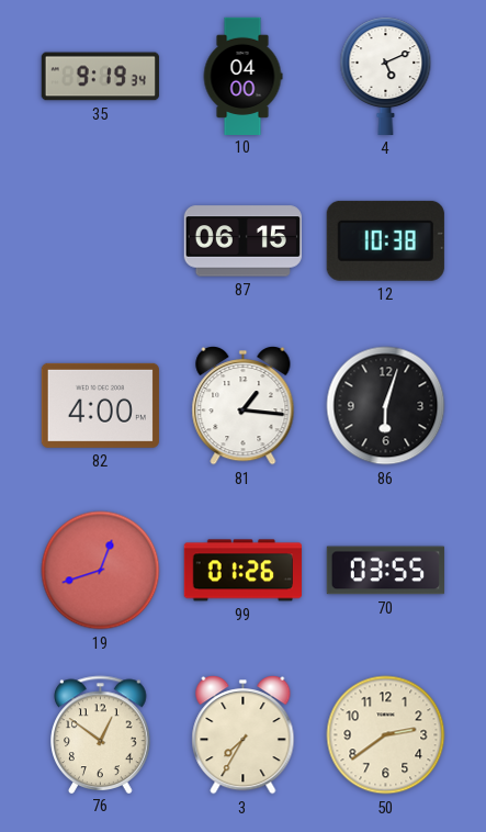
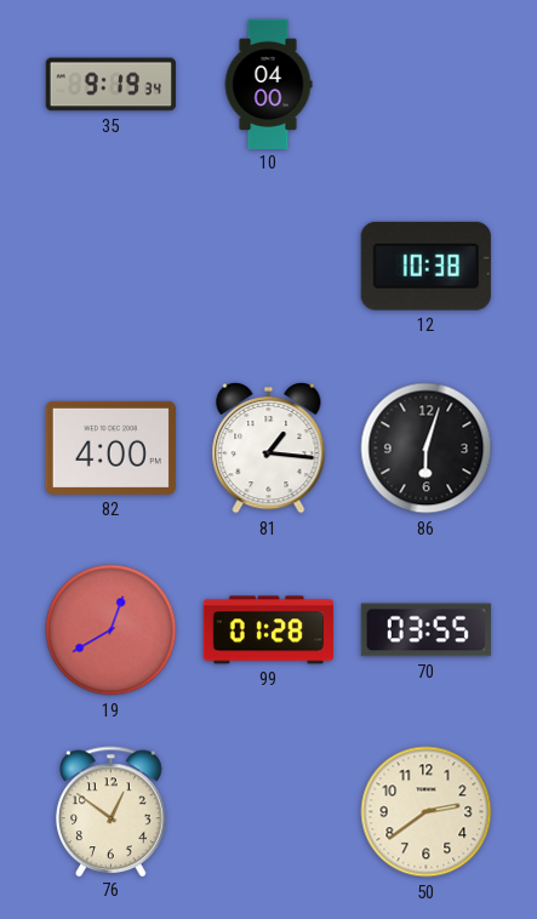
4: 5:11 -> none (386, 76)
87: 06:15 -> none (242, 241)
19: 12:42 -> 12:40 (112, 630)
99: 01:26 -> 01:28 (268, 630)
3: 7:35 -> none (244, 735)
